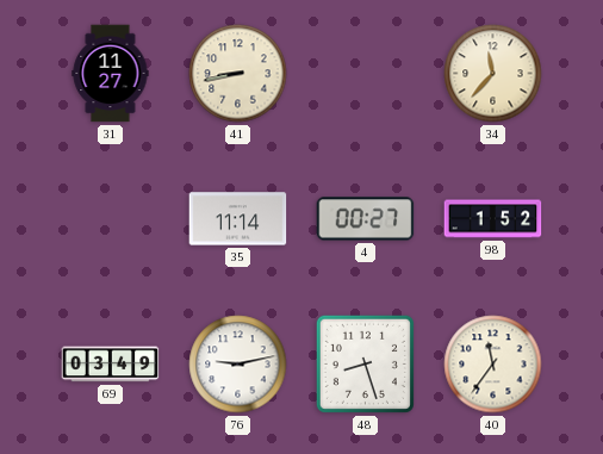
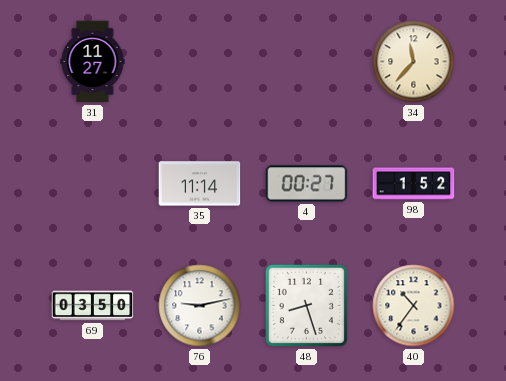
41: 8:43 -> none (238, 74)
69: 03:49 -> 03:50 (93, 306)
40: 11:36 -> 10:36 (414, 306)
